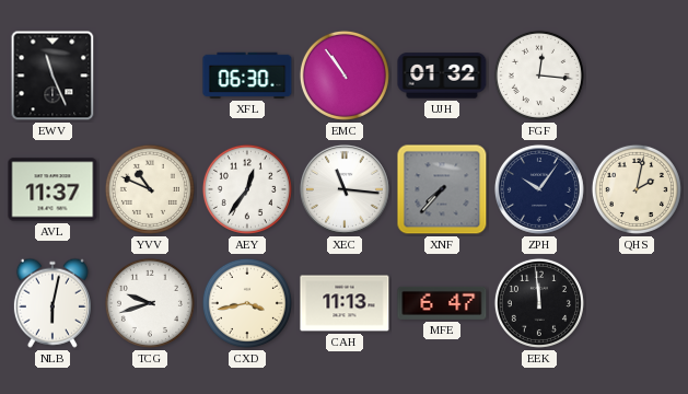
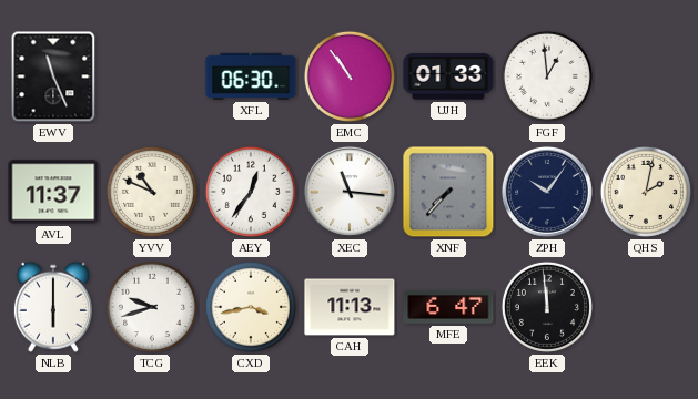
UJH: 01:32 -> 01:33 (448, 76)
FGF: 12:16 -> 12:59 (547, 76)
NLB: 6:02 -> 6:00 (53, 307)
